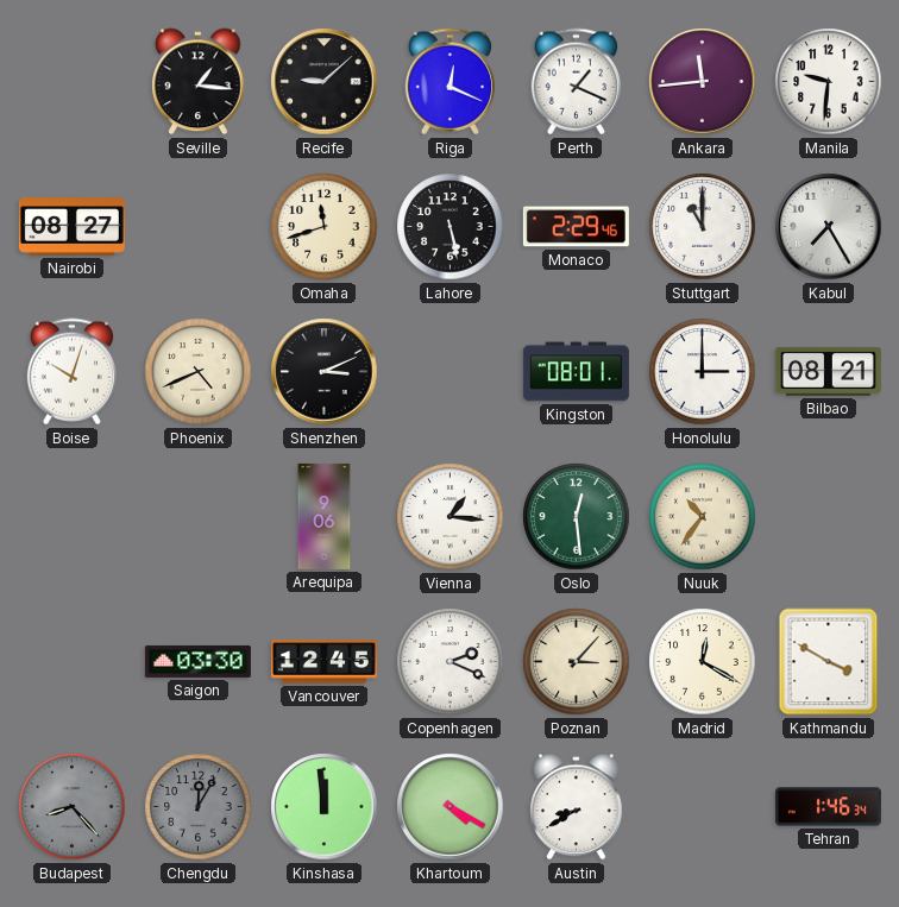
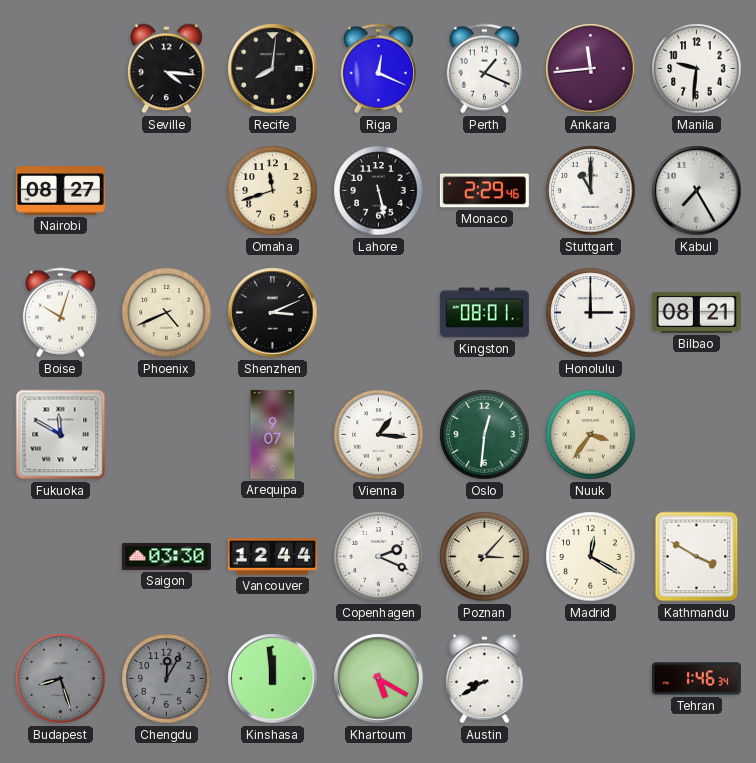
Seville: 1:16 -> 4:16 (167, 69)
Recife: 9:08 -> 8:01 (273, 69)
Fukuoka: none -> 11:50 (61, 435)
Arequipa: 9:06 -> 9:07 (273, 434)
Oslo: 12:29 -> 12:31 (485, 435)
Nuuk: 10:36 -> 3:36 (591, 435)
Vancouver: 12:45 -> 12:44 (272, 557)
Budapest: 8:23 -> 8:27 (61, 679)
Khartoum: 4:20 -> 5:20 (379, 679)
